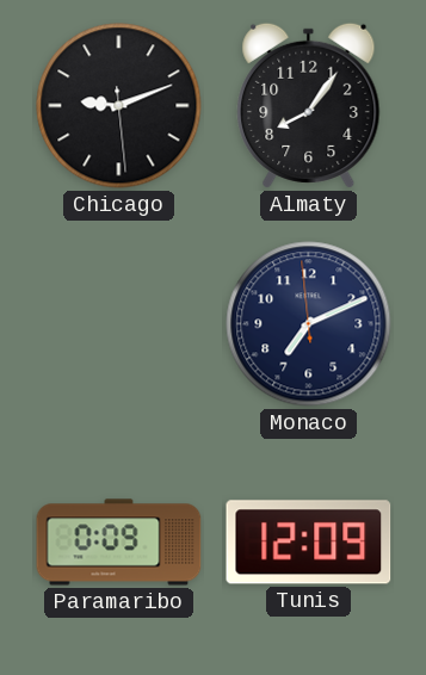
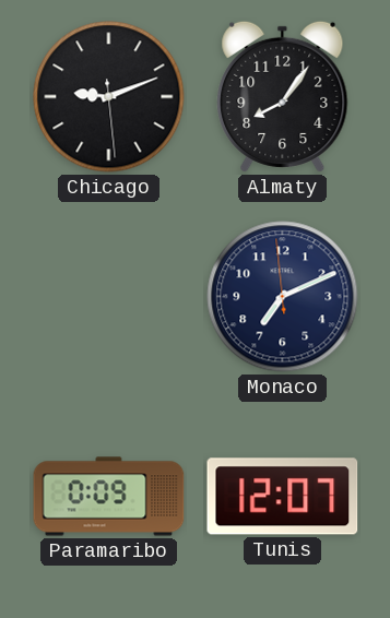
Tunis: 12:09 -> 12:07 (283, 497)
